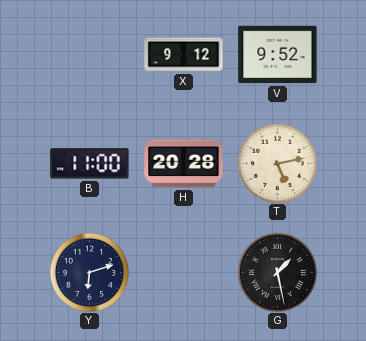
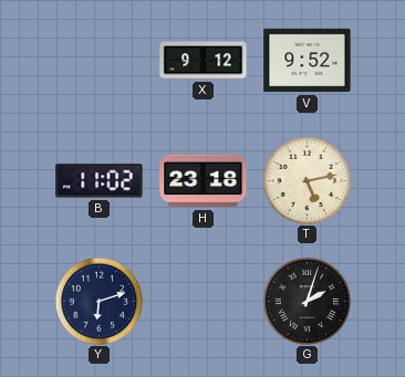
B: 11:00 -> 11:02 (100, 181)
H: 20:28 -> 23:18 (204, 181)
G: 1:28 -> 2:03 (307, 301)
